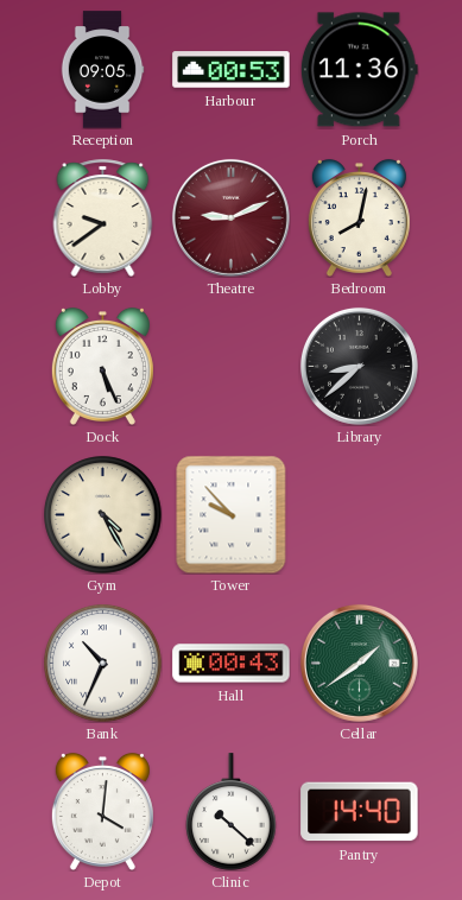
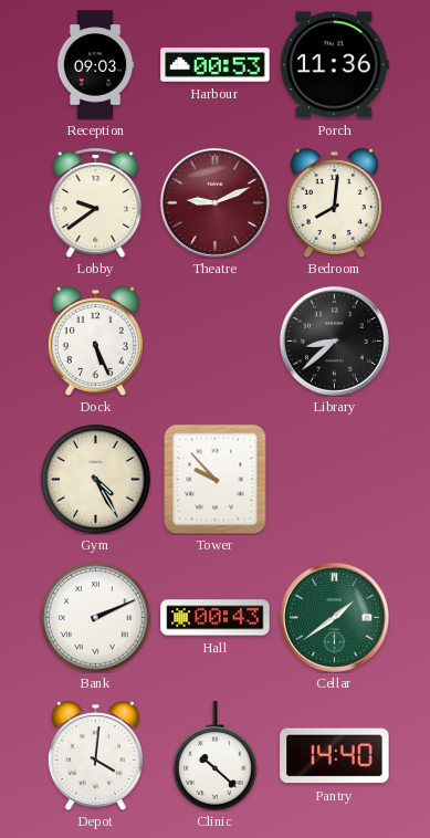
Reception: 09:05 -> 09:03 (95, 65)
Bedroom: 8:02 -> 8:01 (334, 202)
Bank: 10:34 -> 2:11 (96, 618)
